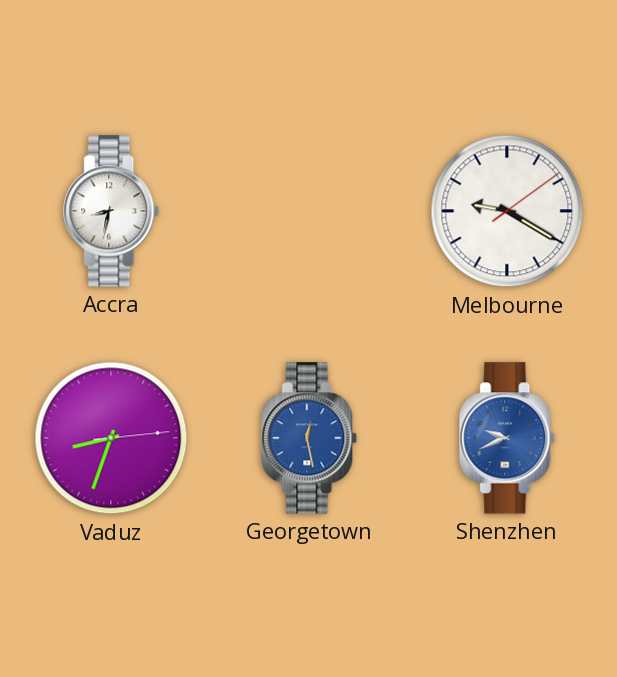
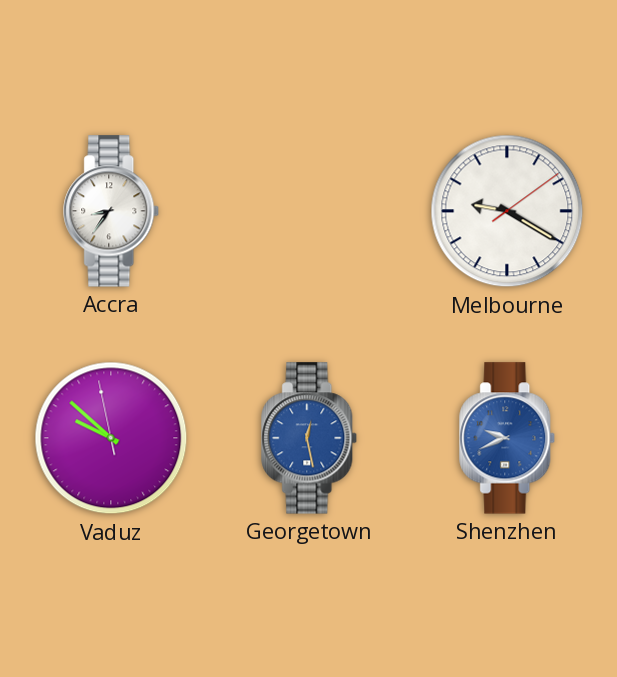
Accra: 8:32 -> 8:36 (112, 211)
Vaduz: 8:33 -> 9:51 (111, 438)
